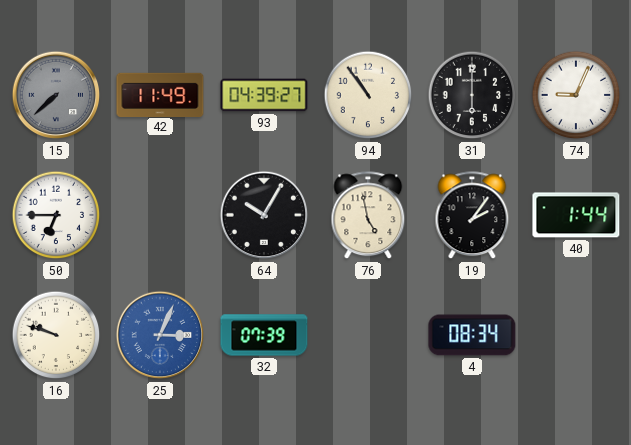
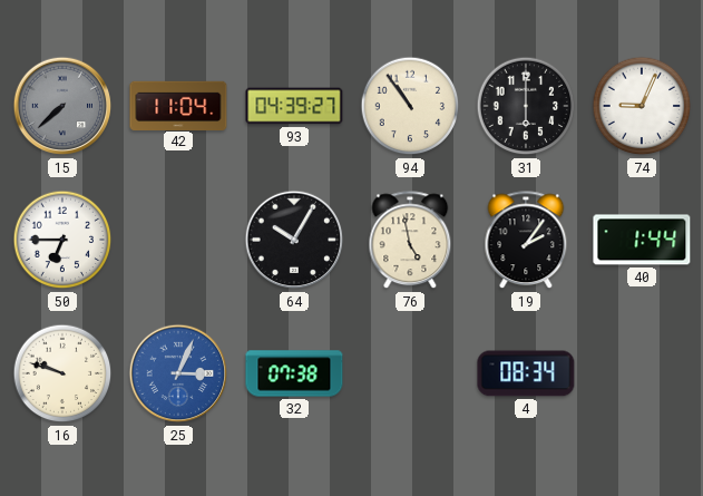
42: 11:49 -> 11:04 (178, 105)
32: 07:39 -> 07:38 (294, 373)
